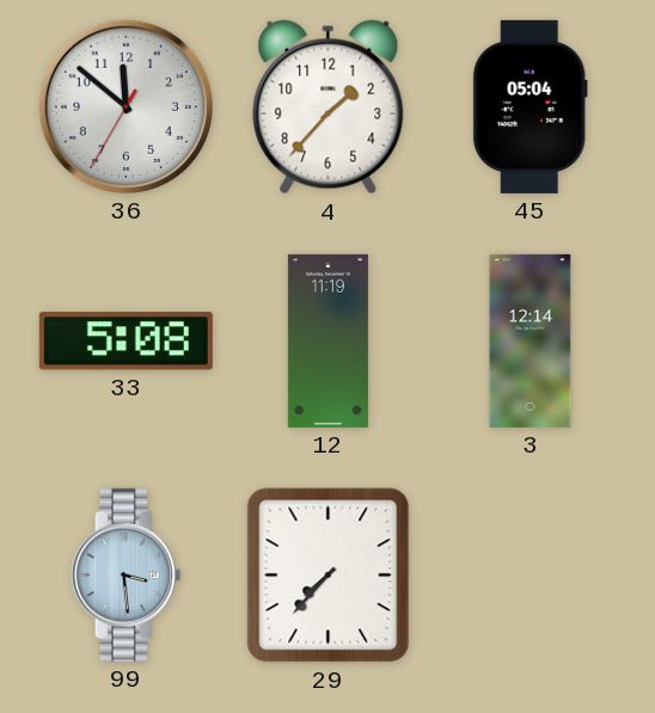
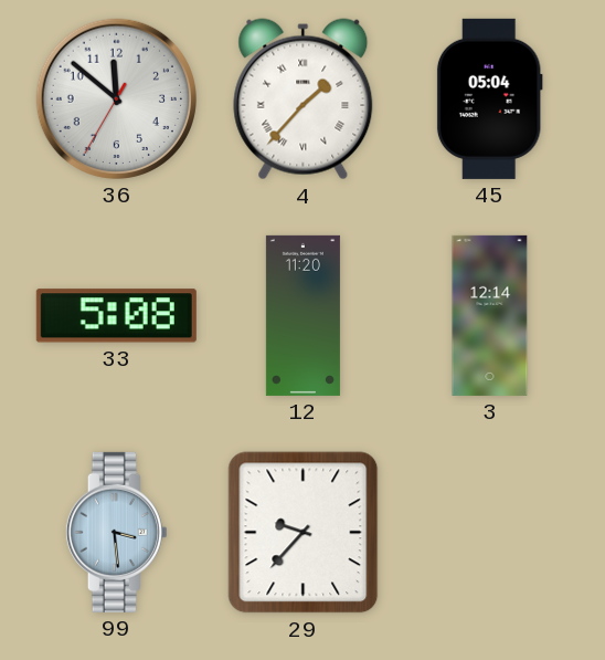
4 numerals: Arabic -> Roman (304, 99)
12: 11:19 -> 11:20 (302, 315)
29: 7:37 -> 9:37 (304, 533)
